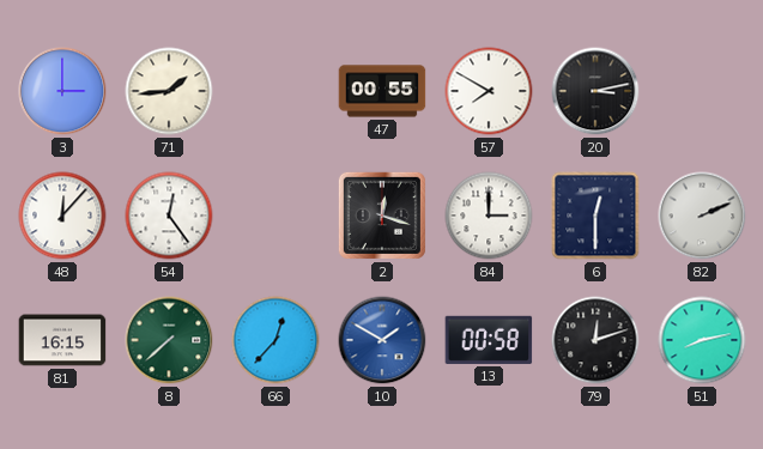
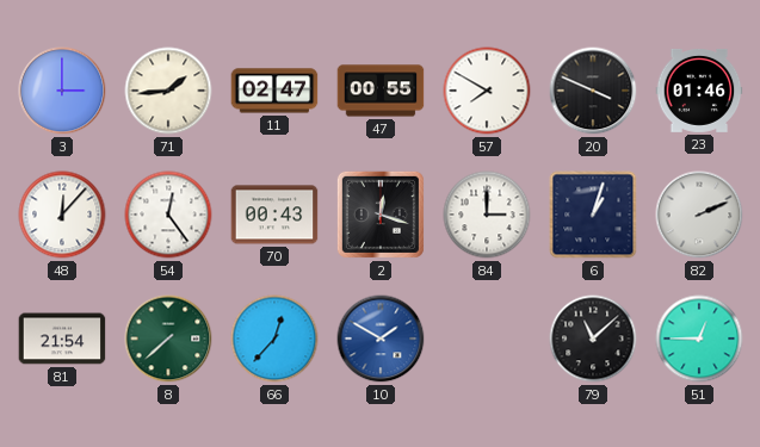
11: none -> 02:47 (274, 91)
20: 3:13 -> 3:49 (593, 91)
23: none -> 01:46 (699, 91)
70: none -> 00:43 (274, 215)
6: 12:30 -> 1:03 (593, 215)
81: 16:15 -> 21:54 (62, 339)
13: 00:58 -> none (489, 340)
79: 12:12 -> 11:08 (593, 339)
51: 8:13 -> 12:45 (699, 339)
